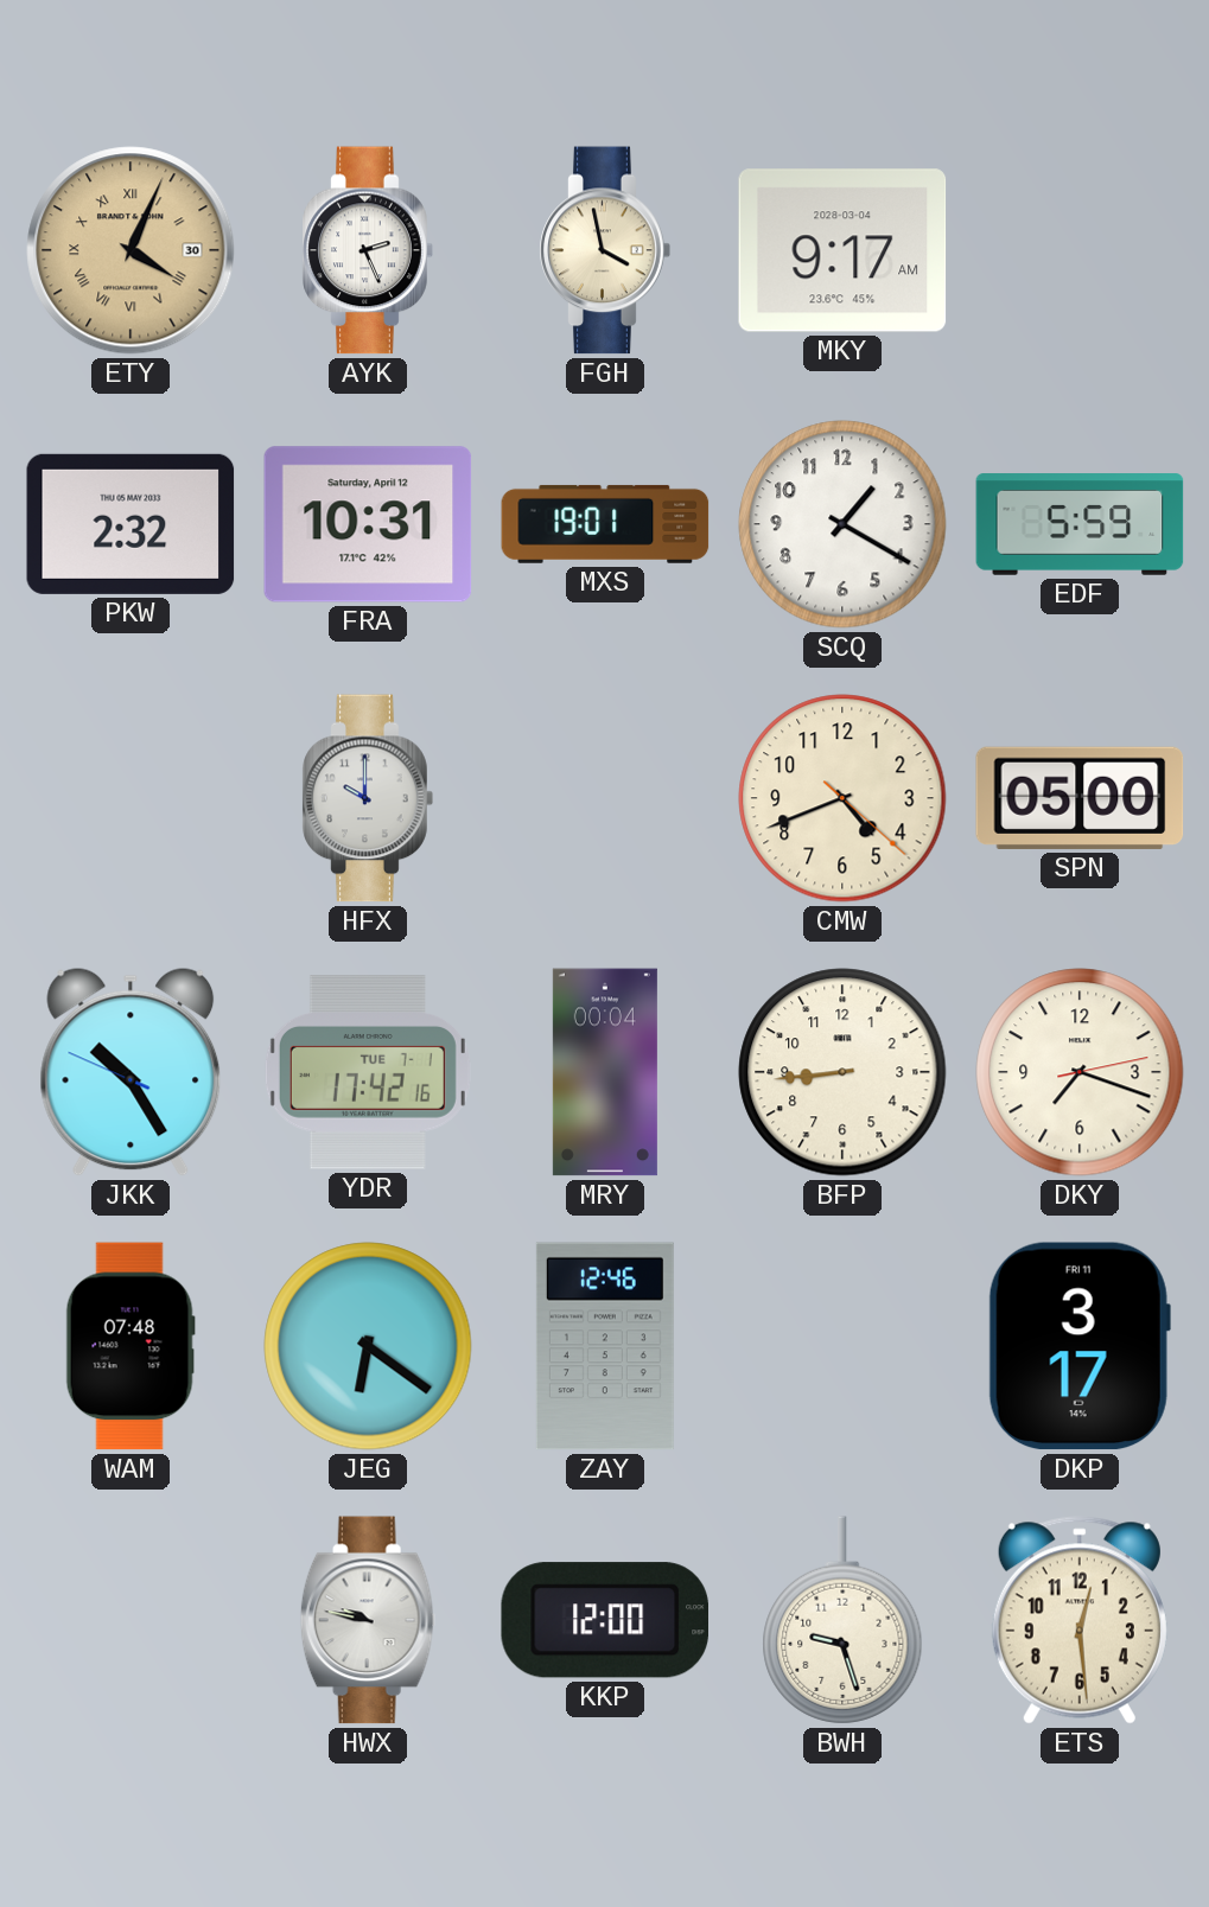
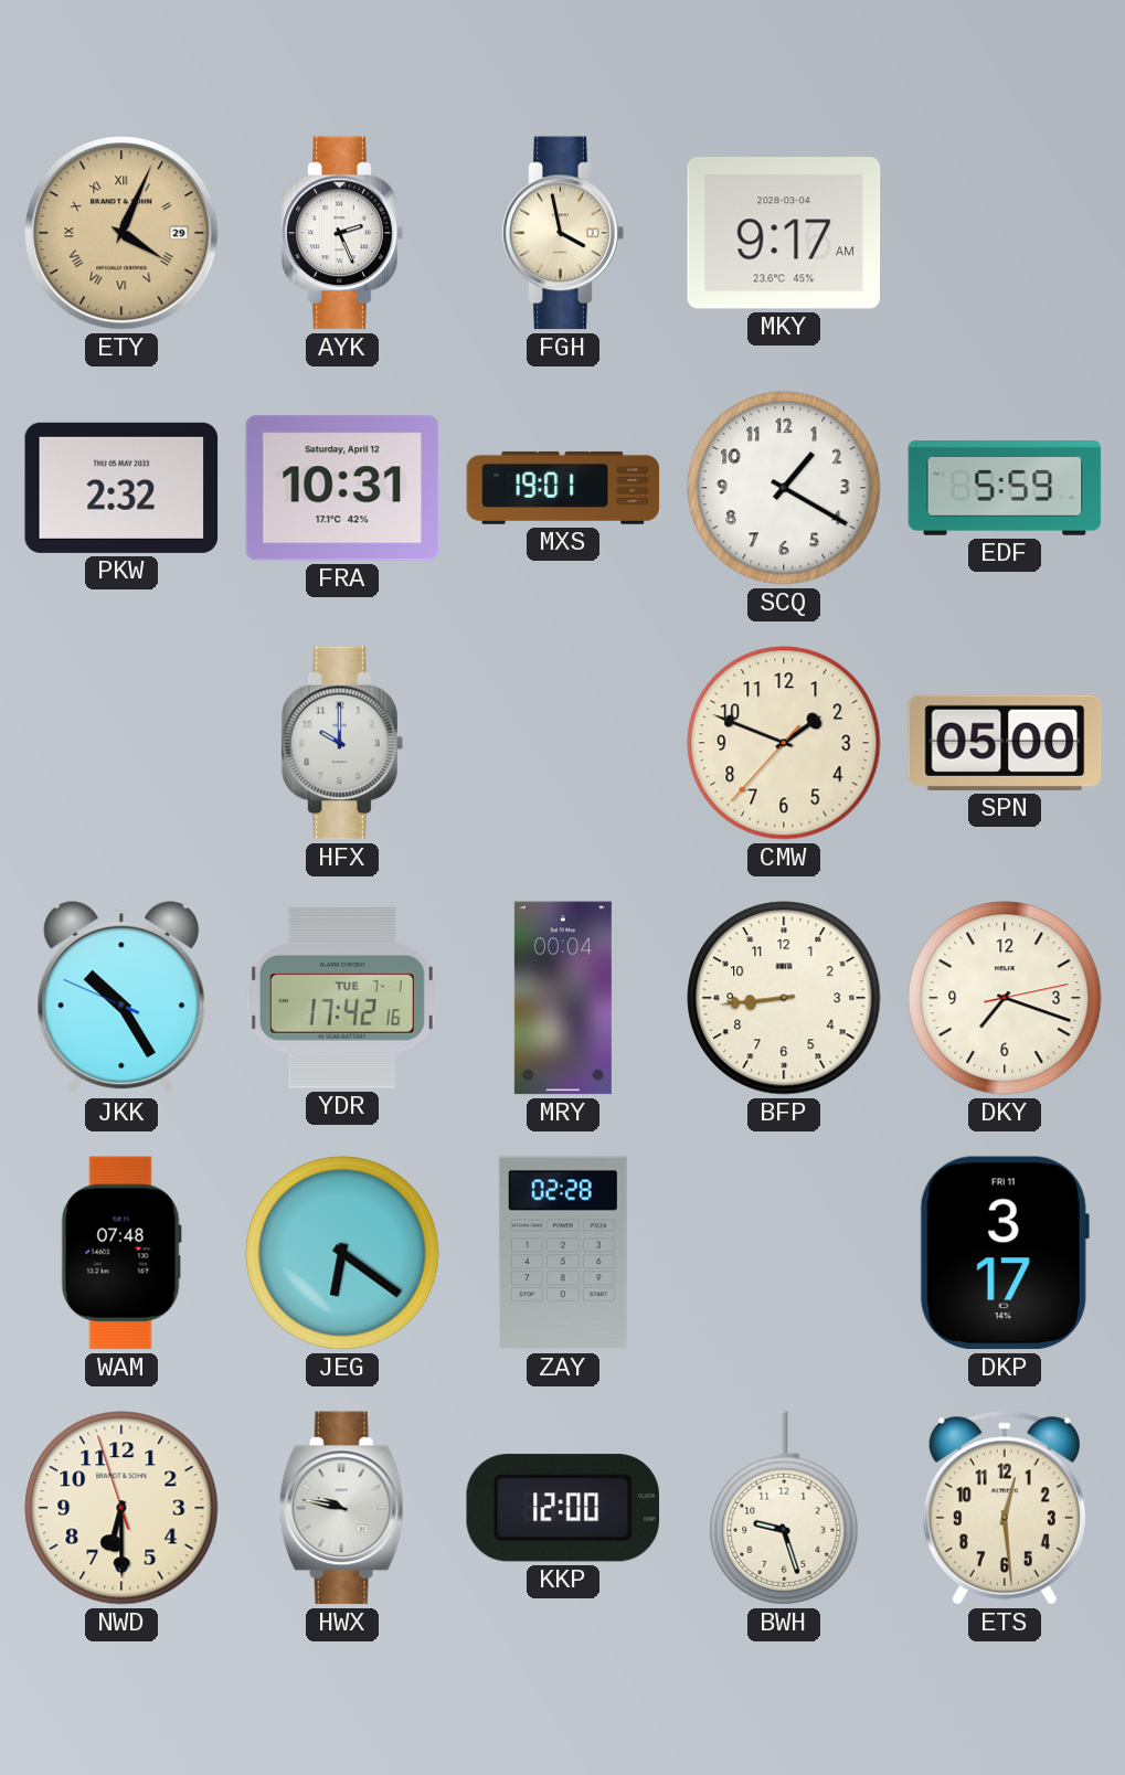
ETY date: 30 -> 29 (121, 233)
CMW: 4:41 -> 1:48 (784, 743)
ZAY: 12:46 -> 02:28 (563, 1253)
NWD: none -> 6:29 (121, 1508)
